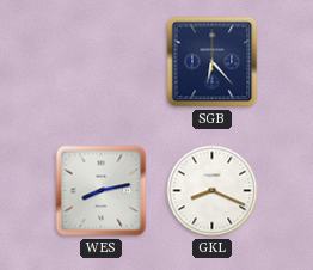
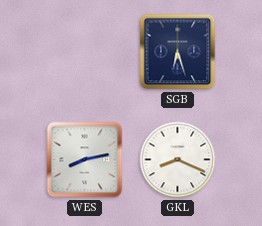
SGB: 6:23 -> 6:27 (178, 52)
